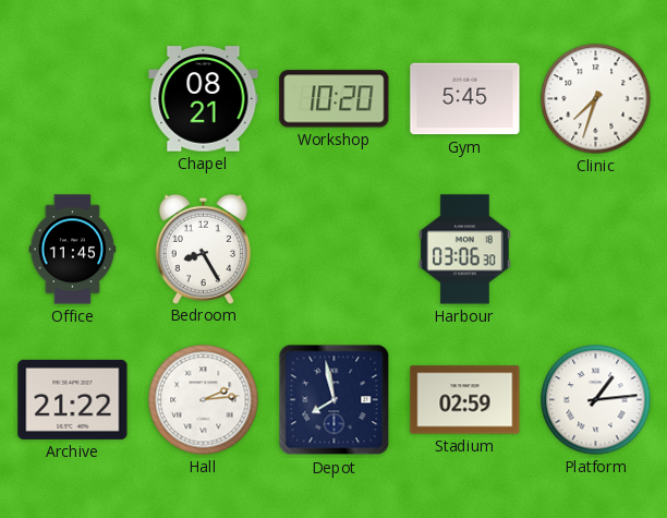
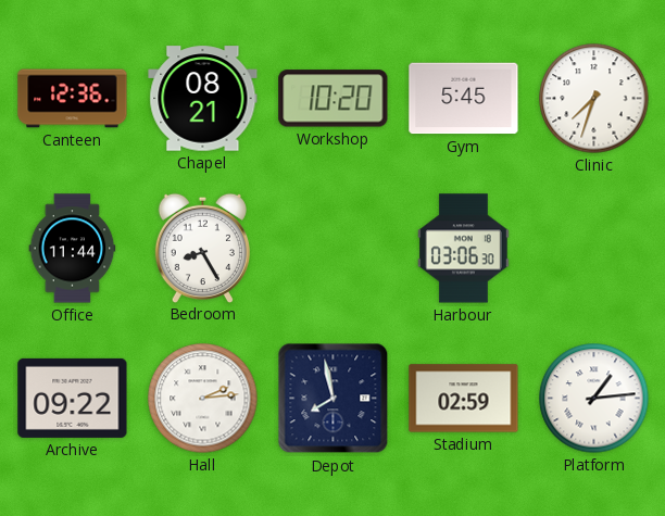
Canteen: none -> 12:36 (73, 99)
Office: 11:45 -> 11:44 (73, 249)
Archive: 21:22 -> 09:22 (73, 398)
